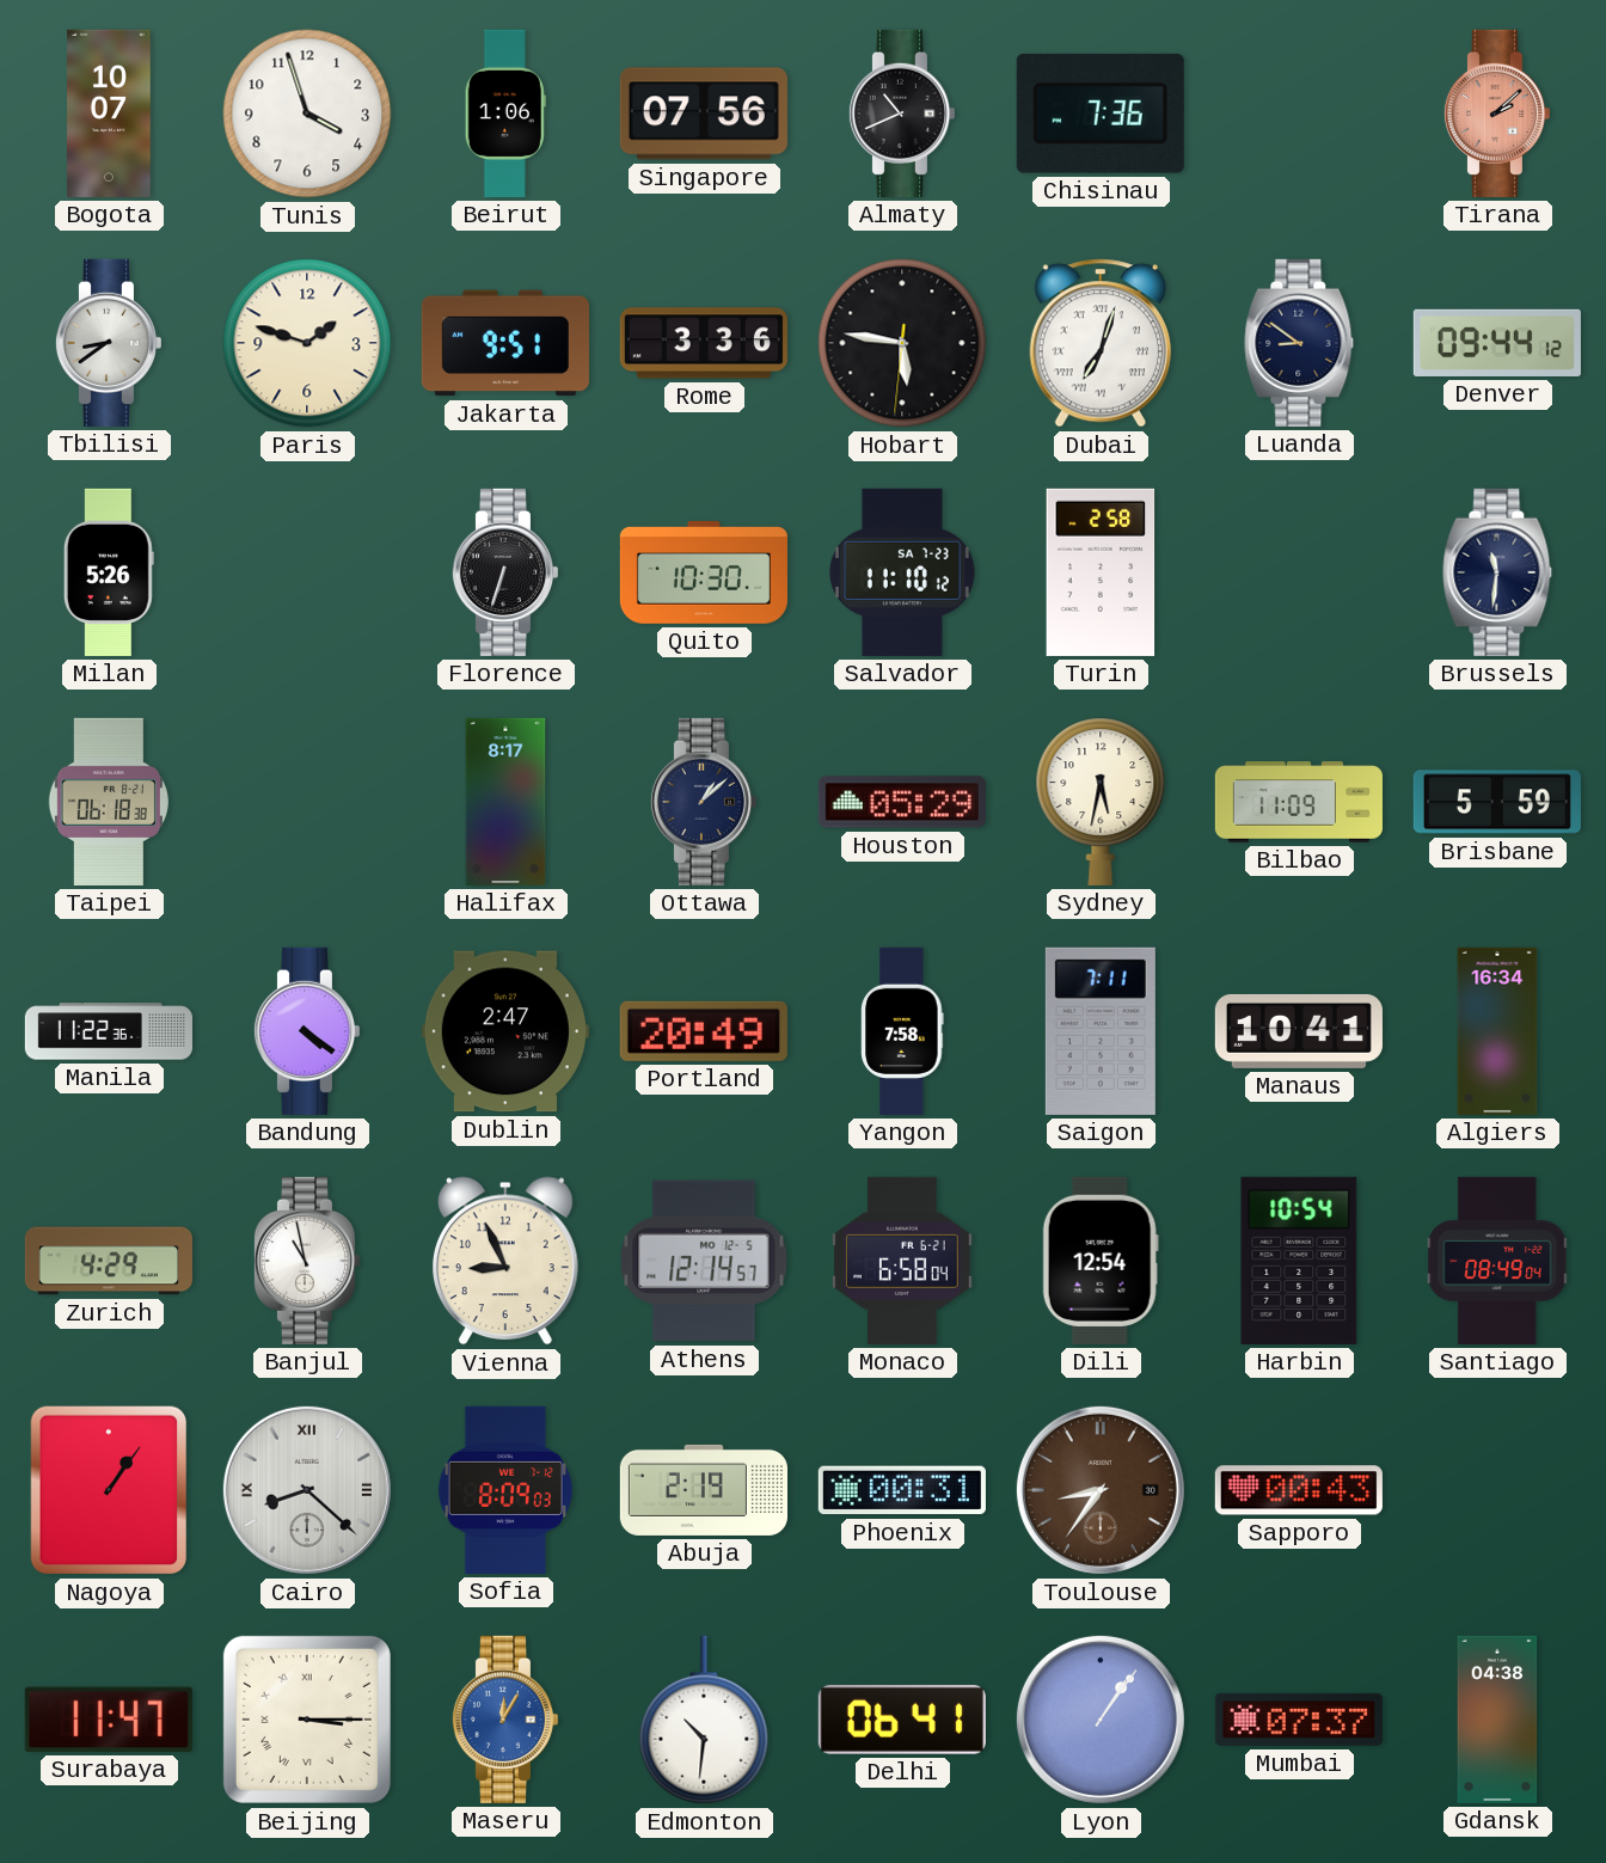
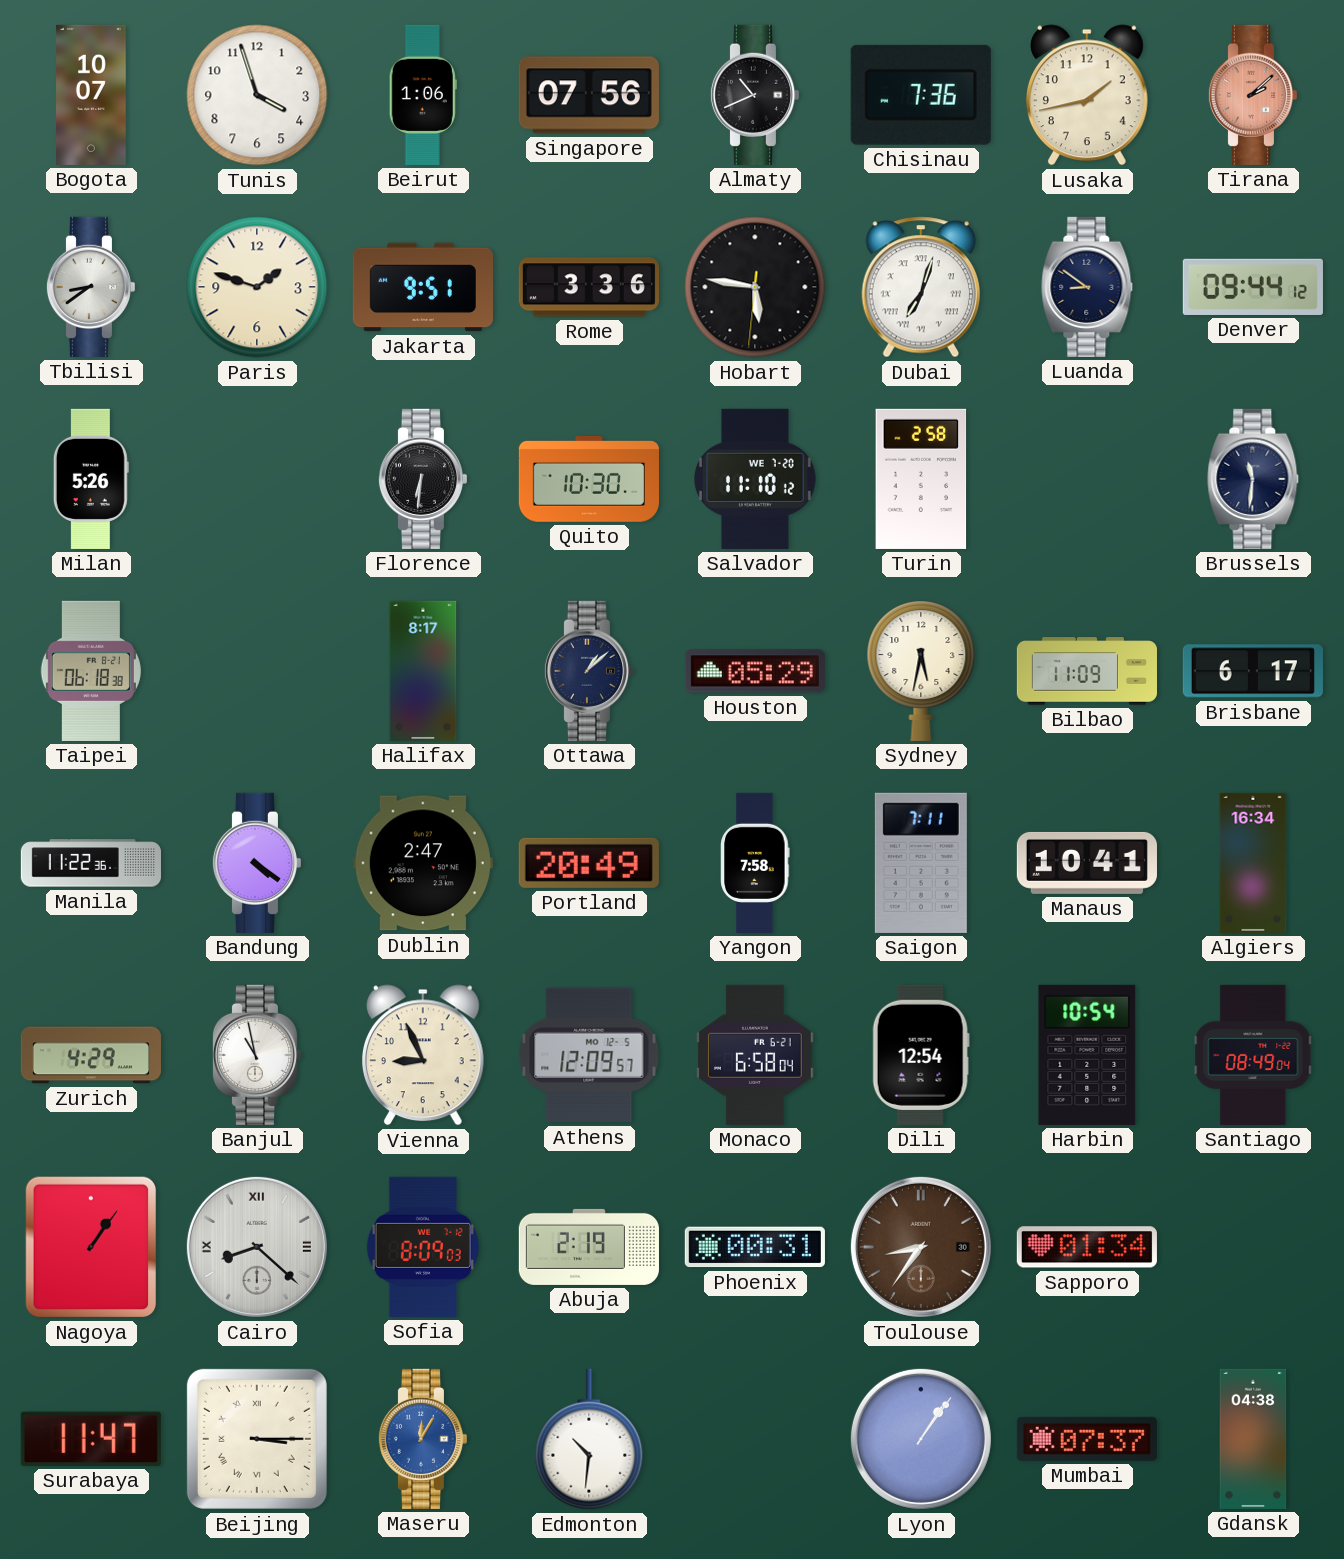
Lusaka: none -> 1:43 (1087, 95)
Florence: 6:33 -> 6:31 (422, 479)
Salvador date: SA 7-23 -> WE 7-20 (755, 479)
Brisbane: 5:59 -> 6:17 (1253, 671)
Athens: 12:14 -> 12:09 (589, 1055)
Sapporo: 00:43 -> 01:34 (1087, 1247)
Delhi: 06:41 -> none (902, 1720)
